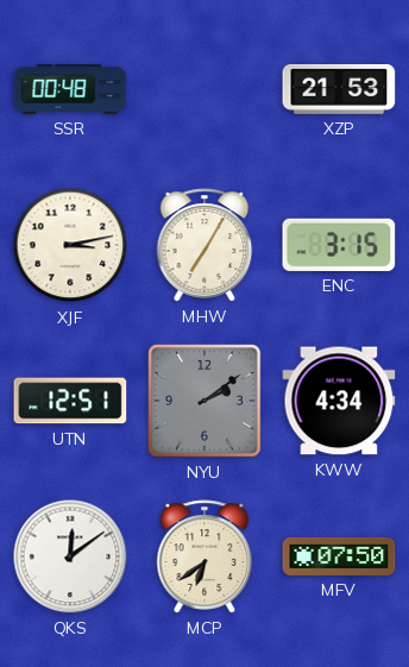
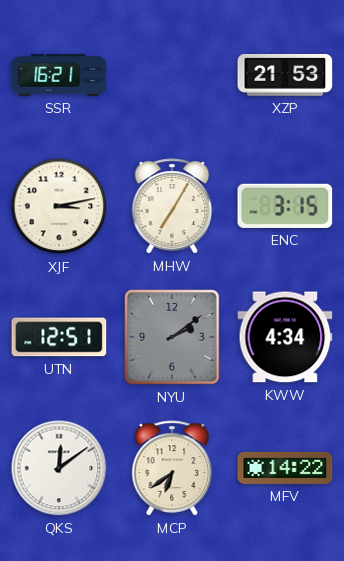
SSR: 00:48 -> 16:21 (59, 75)
MFV: 07:50 -> 14:22 (285, 468)
